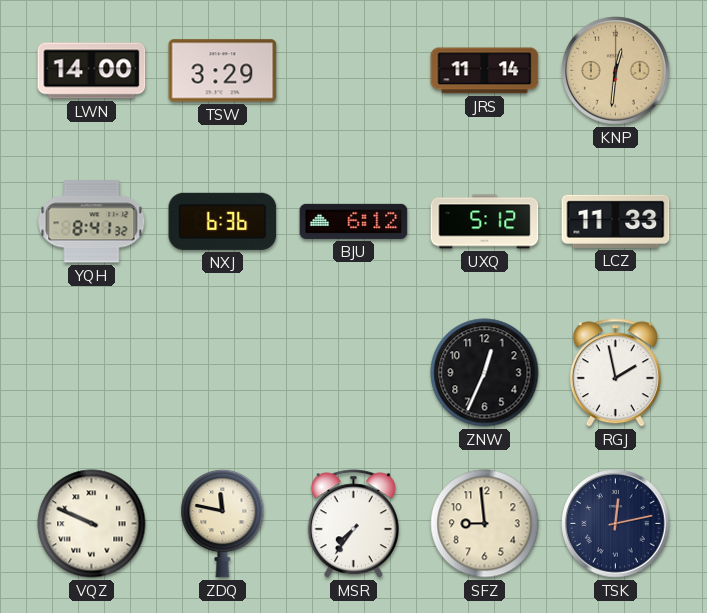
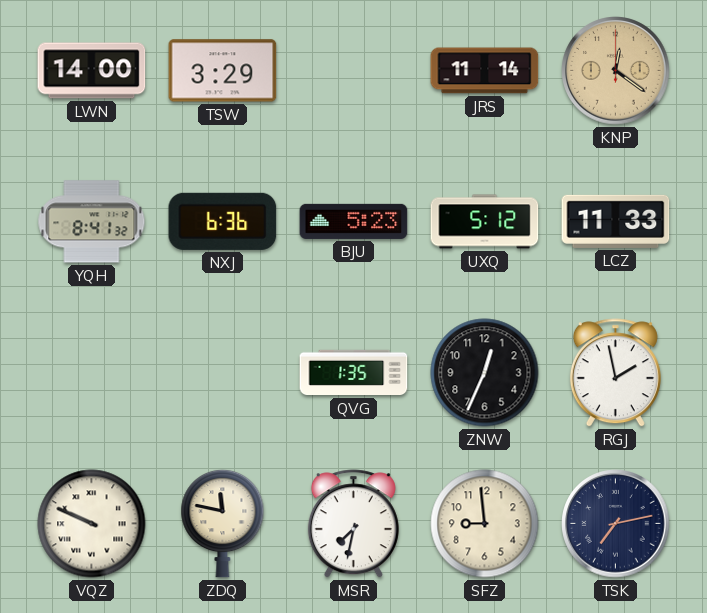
KNP: 12:31 -> 12:21 (616, 71)
BJU: 6:12 -> 5:23 (354, 221)
QVG: none -> 1:35 (354, 373)
MSR: 7:36 -> 7:32 (353, 524)
TSK: 12:13 -> 7:13 (616, 524)
